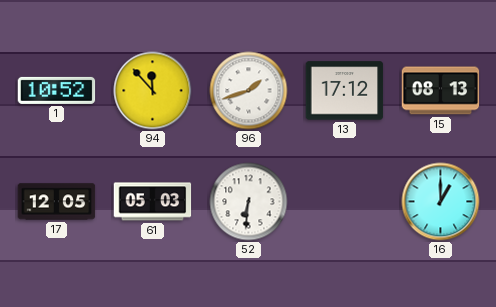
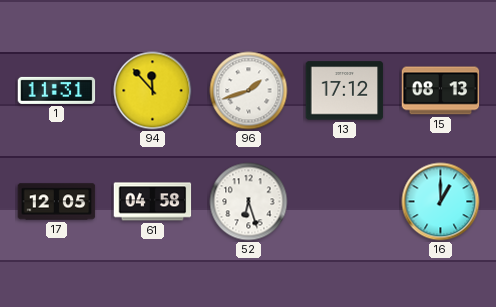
1: 10:52 -> 11:31 (57, 90)
61: 05:03 -> 04:58 (153, 202)
52: 6:31 -> 6:27 (249, 202)
